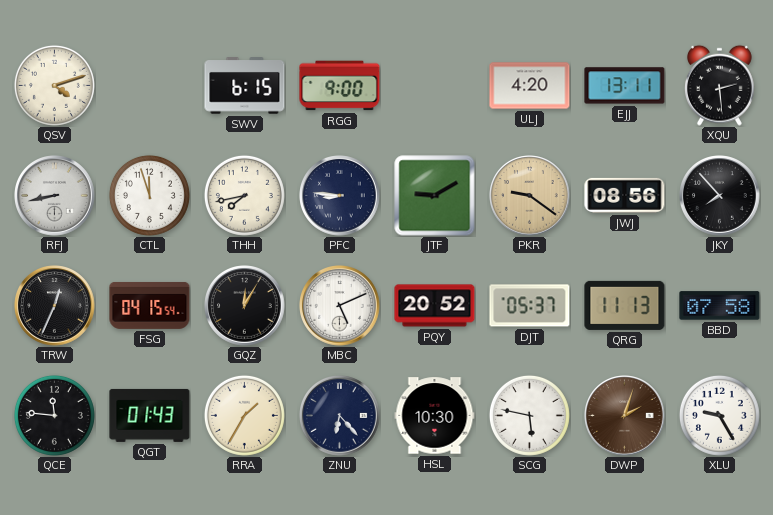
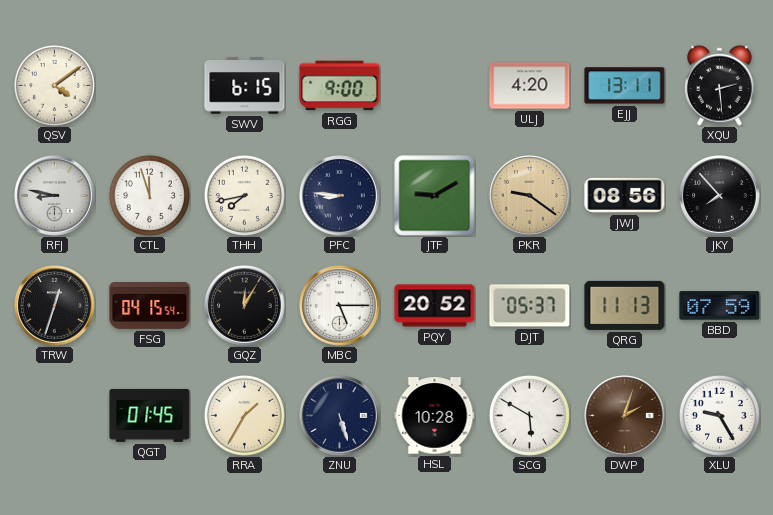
QSV: 4:12 -> 4:09 (54, 85)
RFJ: 8:43 -> 8:47 (55, 196)
TRW: 12:34 -> 12:33 (55, 306)
MBC: 5:11 -> 5:15 (340, 306)
BBD: 07:58 -> 07:59 (720, 306)
QCE: 11:46 -> none (54, 415)
QGT: 01:43 -> 01:45 (150, 415)
ZNU: 6:23 -> 5:27 (340, 416)
HSL: 10:30 -> 10:28 (435, 416)
SCG: 5:47 -> 5:50 (529, 415)
